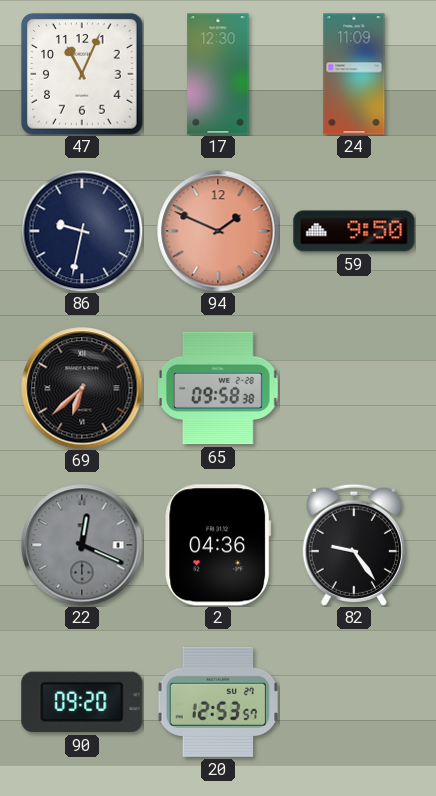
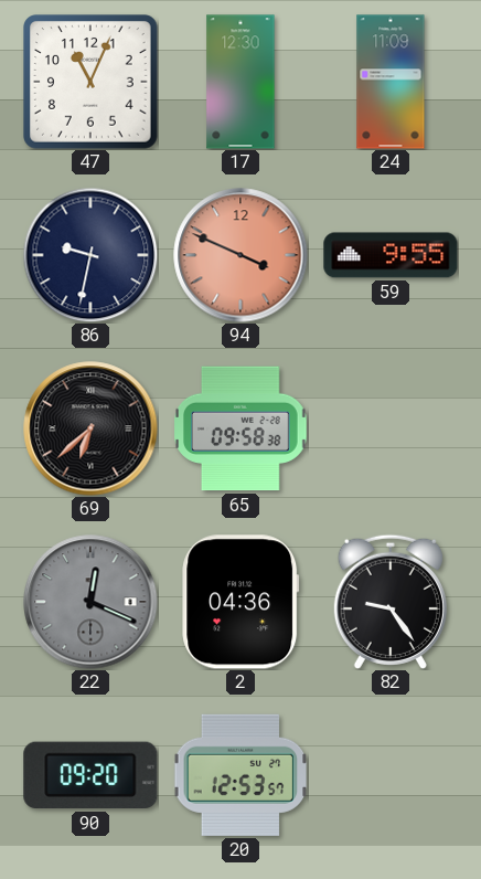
94: 1:49 -> 3:49 (240, 255)
59: 9:50 -> 9:55 (391, 255)
